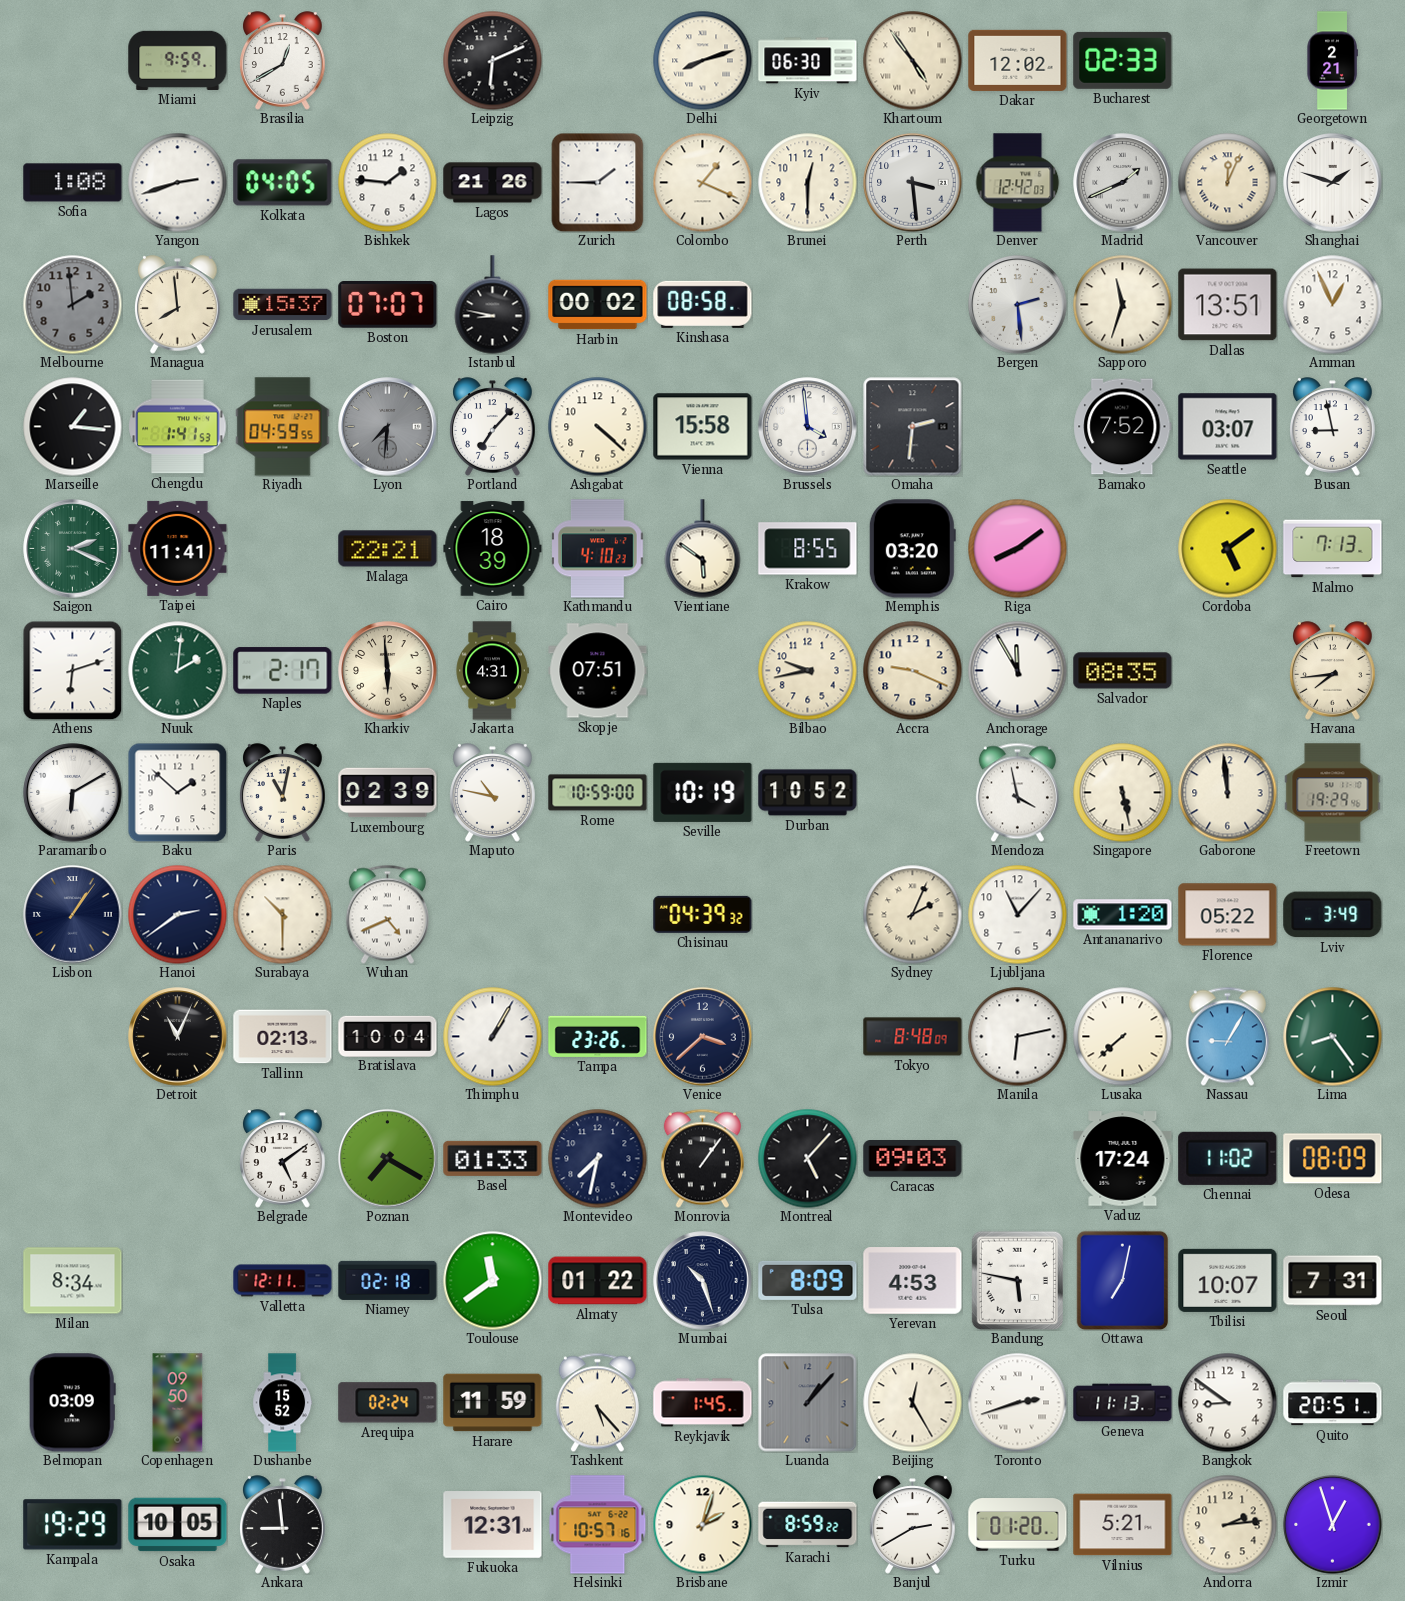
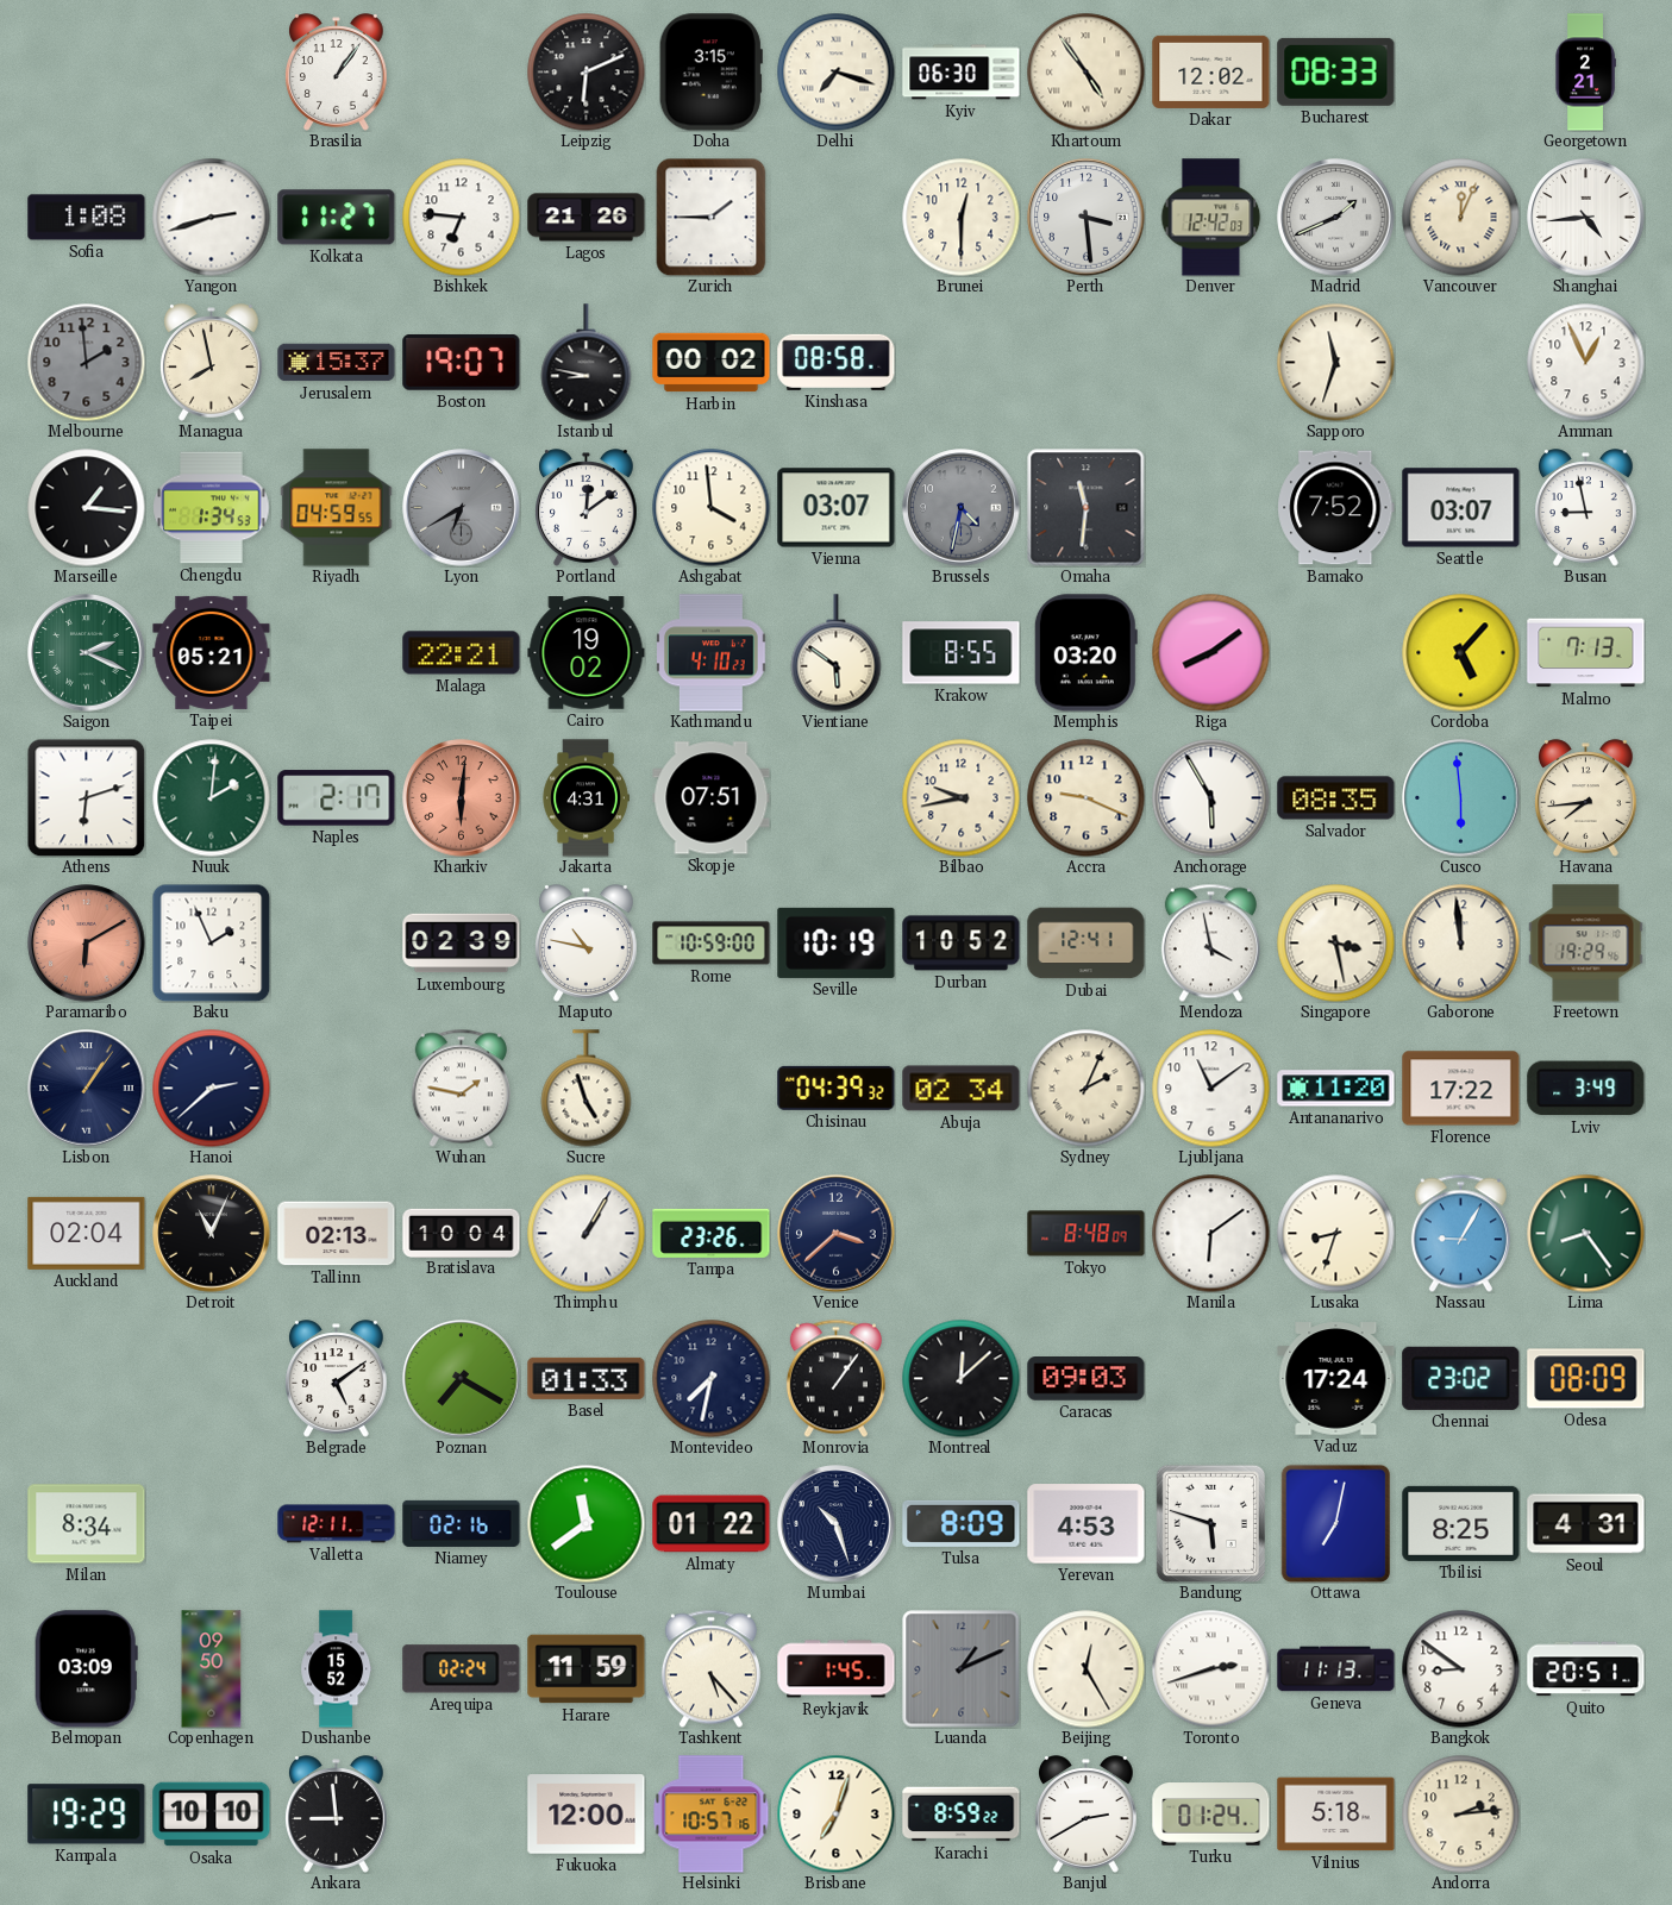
Miami: 9:59 -> none (178, 60)
Brasilia: 12:40 -> 1:06 (337, 73)
Doha: none -> 3:15 (710, 73)
Delhi: 8:12 -> 7:18 (837, 73)
Bucharest: 02:33 -> 08:33 (1336, 71)
Kolkata: 04:05 -> 11:27 (337, 218)
Bishkek: 1:46 -> 6:46 (462, 218)
Colombo: 1:19 -> none (703, 183)
Shanghai: 1:48 -> 4:44 (1586, 218)
Managua: 7:59 -> 7:58 (212, 363)
Boston: 07:07 -> 19:07 (462, 363)
Bergen: 2:29 -> none (1018, 305)
Dallas: 13:51 -> none (1228, 305)
Chengdu: 1:41 -> 1:34 (212, 508)
Lyon: 7:31 -> 6:40 (462, 508)
Portland: 7:07 -> 12:09 (587, 508)
Ashgabat: 4:22 -> 3:59 (712, 508)
Vienna: 15:58 -> 03:07 (837, 508)
Brussels: 3:59 -> 4:32 (962, 508)
Brussels dial: white -> grey (962, 508)
Omaha: 2:31 -> 11:31 (1087, 508)
Taipei: 11:41 -> 05:21 (212, 652)
Cairo: 18:39 -> 19:02 (587, 653)
Cordoba: 5:09 -> 5:07 (1461, 653)
Kharkiv: 5:59 -> 6:01 (462, 798)
Kharkiv dial: cream -> salmon (462, 798)
Anchorage: 11:55 -> 5:55 (1211, 798)
Cusco: none -> 5:59 (1461, 798)
Paramaribo dial: white -> salmon (87, 944)
Baku: 1:52 -> 1:56 (211, 942)
Paris: 11:02 -> none (283, 793)
Dubai: none -> 12:41 (1087, 944)
Singapore: 5:28 -> 3:28 (1336, 944)
Hanoi: 2:39 -> 2:38 (212, 1089)
Surabaya: 10:30 -> none (283, 915)
Wuhan: 4:41 -> 1:47 (461, 1088)
Sucre: none -> 4:57 (587, 1089)
Abuja: none -> 02:34 (962, 1089)
Ljubljana: 11:07 -> 11:09 (1211, 1089)
Antananarivo: 1:20 -> 11:20 (1336, 1089)
Florence: 05:22 -> 17:22 (1461, 1089)
Auckland: none -> 02:04 (87, 1233)
Manila: 6:13 -> 6:09 (1211, 1234)
Lusaka: 7:38 -> 8:33 (1336, 1234)
Montreal: 5:07 -> 12:08 (962, 1379)
Chennai: 11:02 -> 23:02 (1461, 1378)
Niamey: 02:18 -> 02:16 (462, 1523)
Bandung: 5:47 -> 5:48 (1210, 1523)
Tbilisi: 10:07 -> 8:25 (1461, 1523)
Seoul: 7:31 -> 4:31 (1586, 1524)
Luanda: 1:07 -> 1:11 (962, 1669)
Osaka: 10:05 -> 10:10 (212, 1815)
Fukuoka: 12:31 -> 12:00 (587, 1815)
Brisbane: 2:03 -> 7:03 (837, 1815)
Turku: 01:20 -> 01:24 (1211, 1815)
Vilnius: 5:21 -> 5:18 (1336, 1815)
Izmir: 12:57 -> none (1333, 1525)
